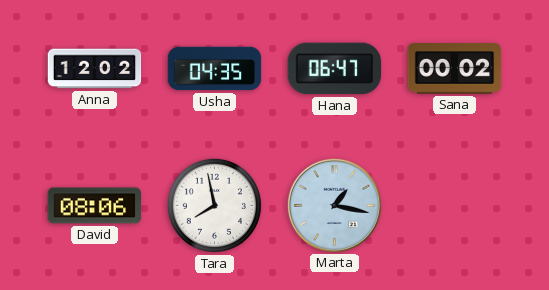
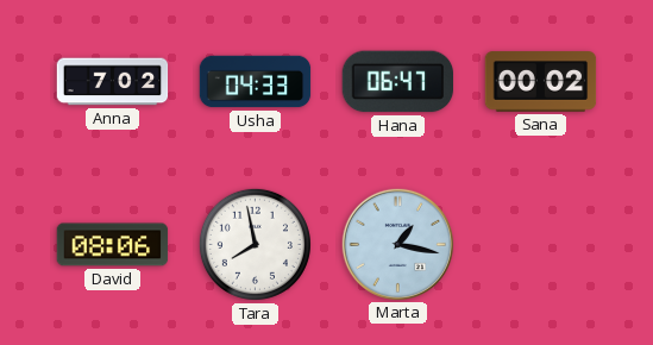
Anna: 12:02 -> 7:02 (113, 82)
Usha: 04:35 -> 04:33 (256, 82)
